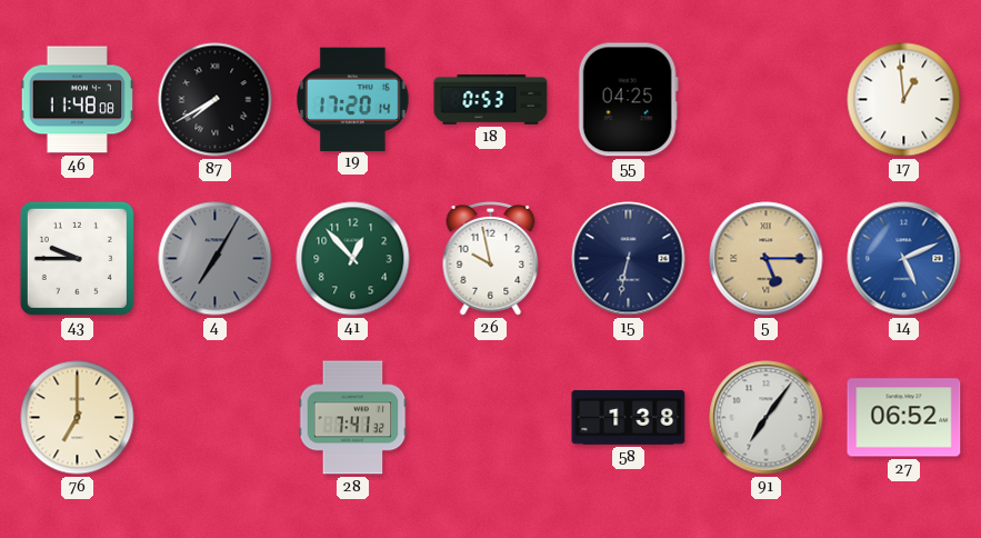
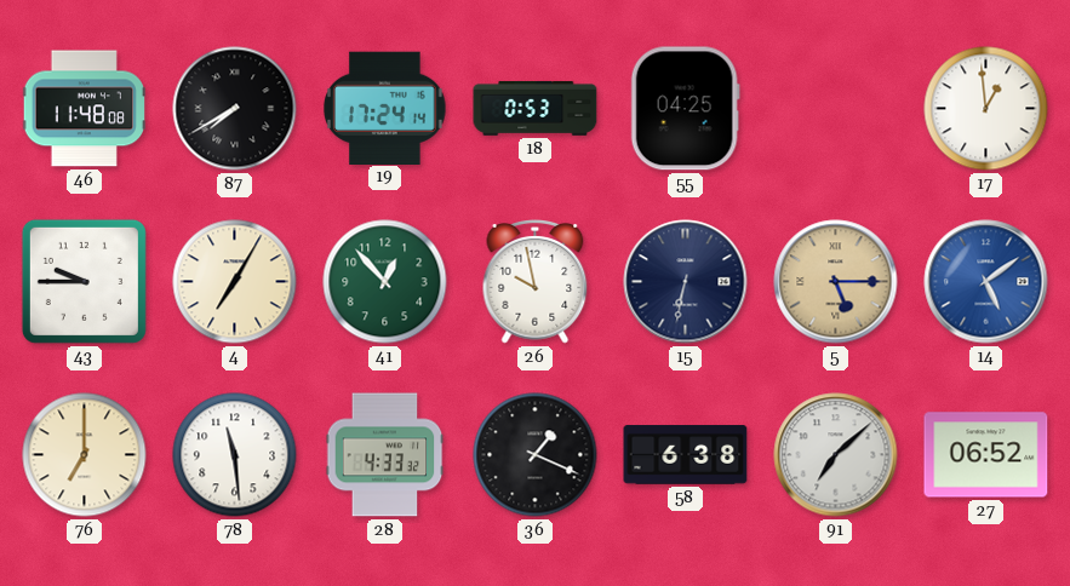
19: 17:20 -> 17:24 (385, 108)
4 dial: grey -> cream (235, 282)
14: 5:11 -> 5:09 (986, 282)
78: none -> 11:29 (235, 455)
28: 7:41 -> 4:33 (385, 455)
36: none -> 1:19 (536, 455)
58: 1:38 -> 6:38 (686, 455)
91: 7:06 -> 7:08 (836, 455)
